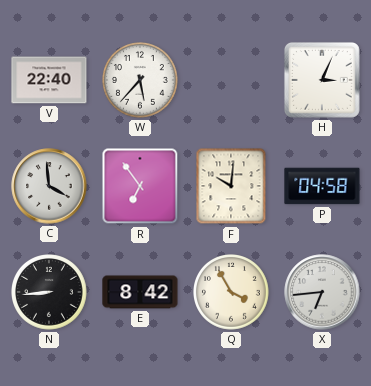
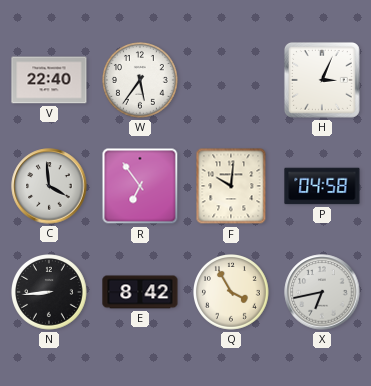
W: 5:37 -> 5:36 (141, 81)
X: 6:44 -> 6:43 (322, 292)
